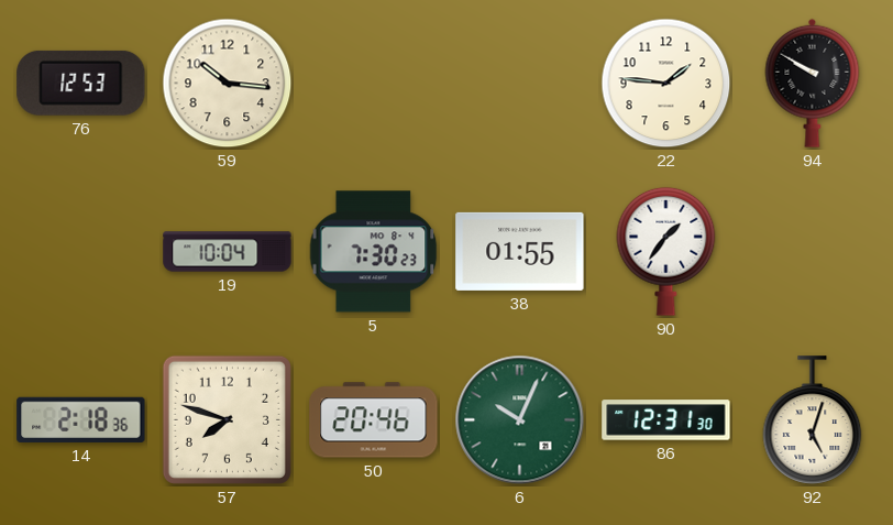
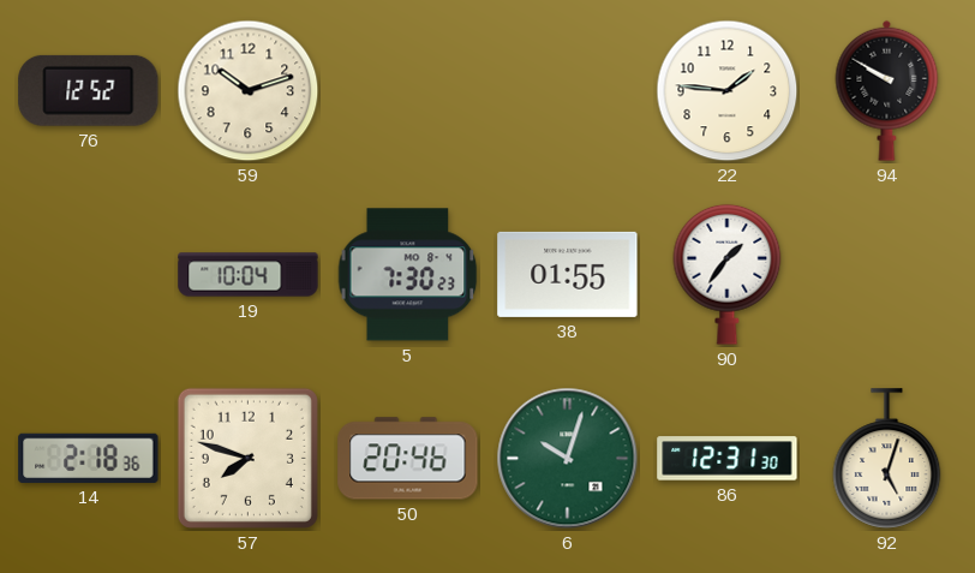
76: 12:53 -> 12:52 (89, 90)
59: 10:16 -> 10:12 (249, 91)
6: 10:04 -> 10:03 (568, 459)
